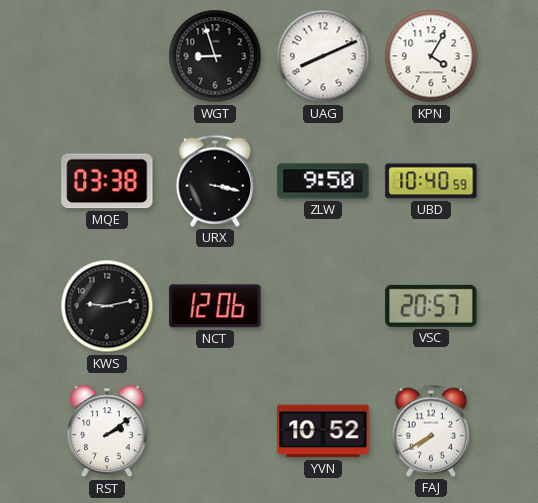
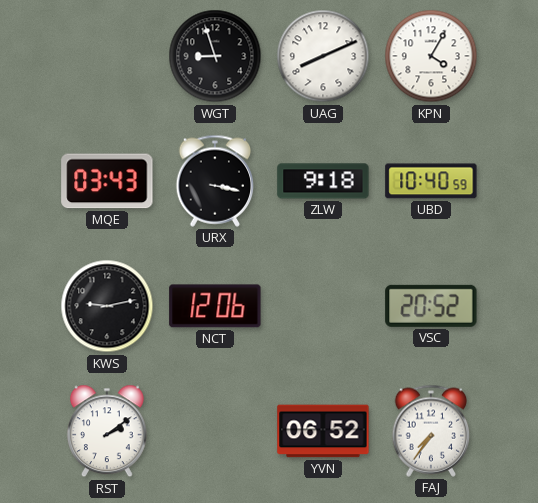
MQE: 03:38 -> 03:43 (107, 181)
ZLW: 9:50 -> 9:18 (323, 181)
VSC: 20:57 -> 20:52 (431, 306)
YVN: 10:52 -> 06:52 (323, 431)
FAJ: 7:40 -> 7:36 (431, 431)
